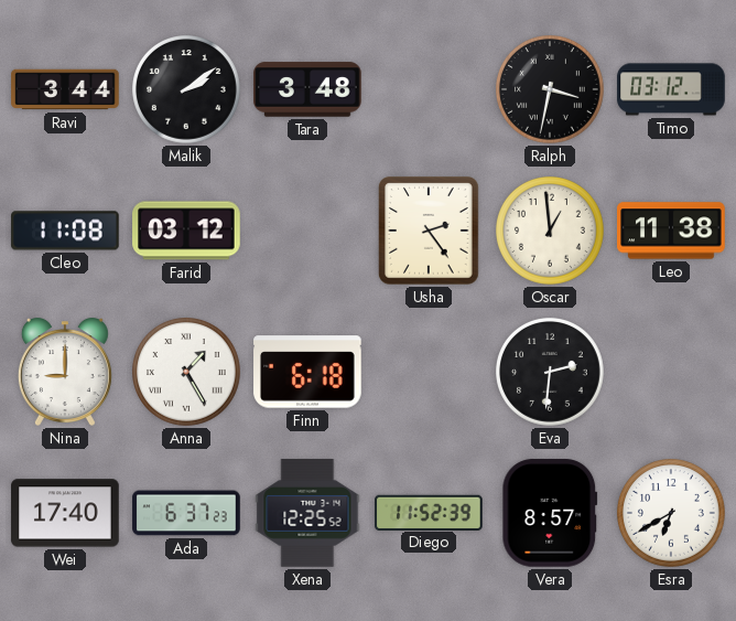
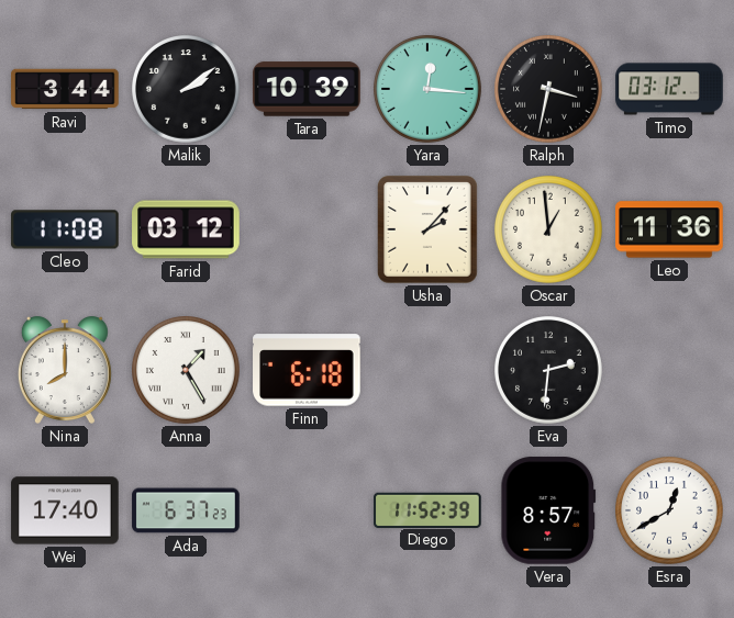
Tara: 3:48 -> 10:39 (307, 89)
Yara: none -> 12:16 (429, 90)
Usha: 2:24 -> 2:07 (429, 229)
Leo: 11:38 -> 11:36 (669, 229)
Nina: 9:00 -> 8:00 (65, 370)
Xena: 12:25 -> none (307, 513)
Esra: 6:40 -> 12:40 (670, 512)
